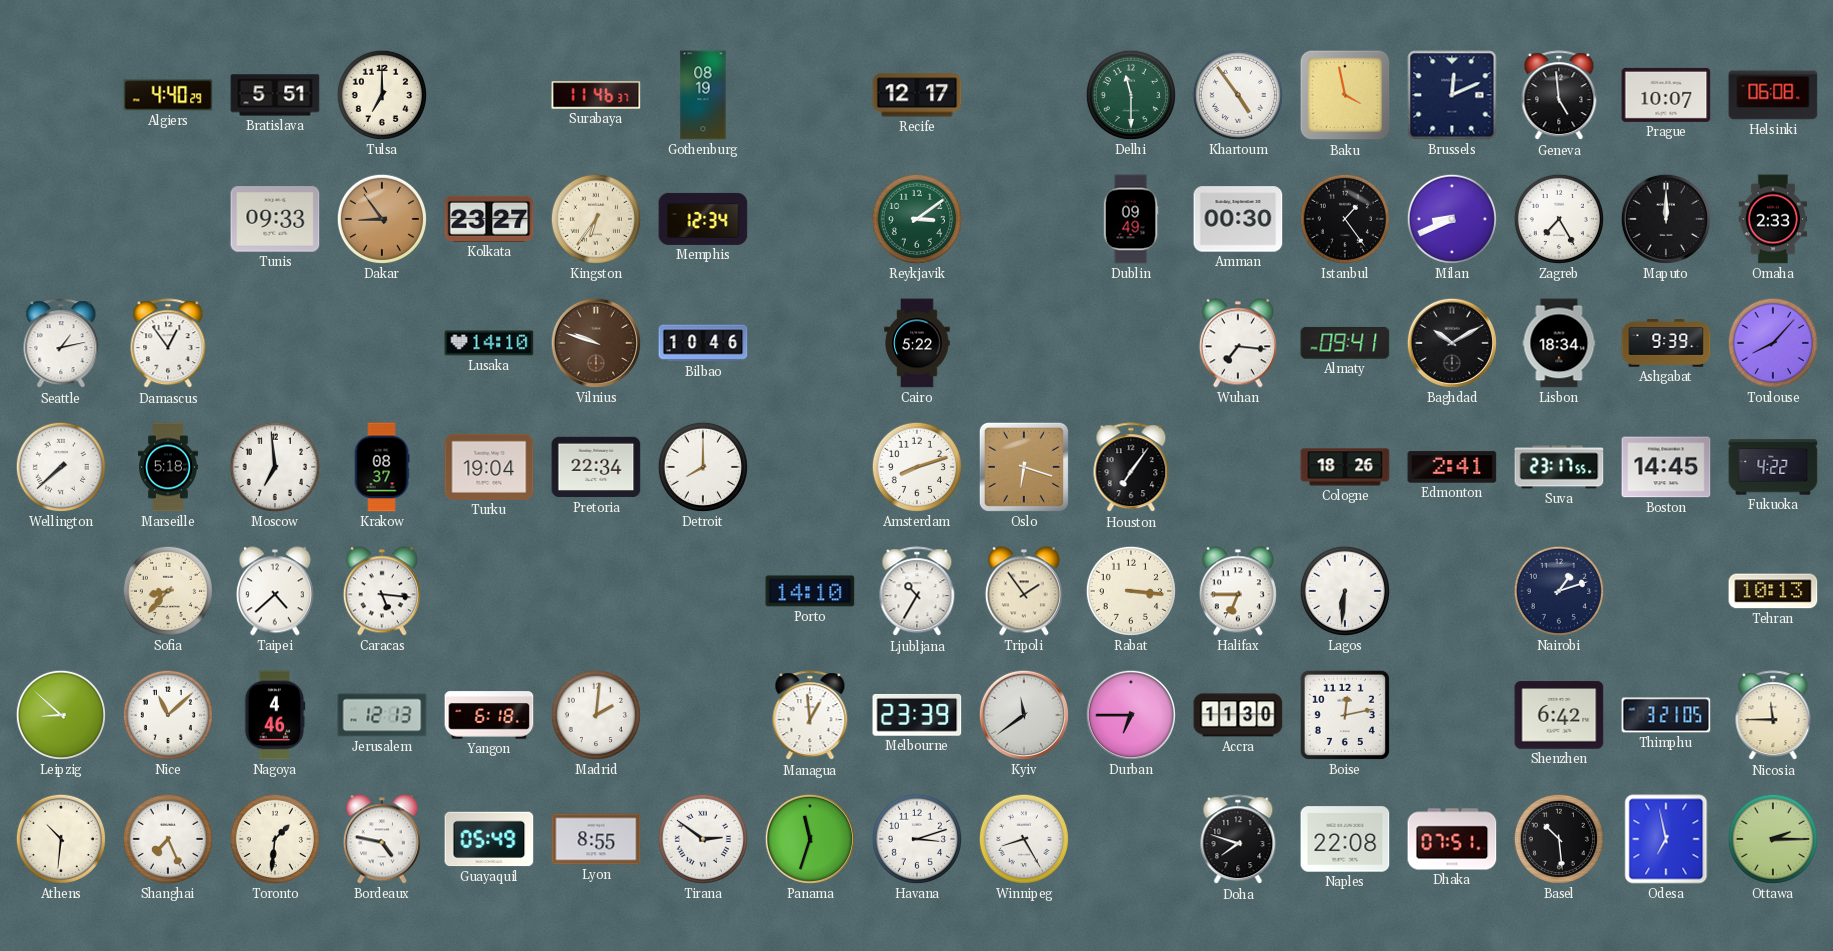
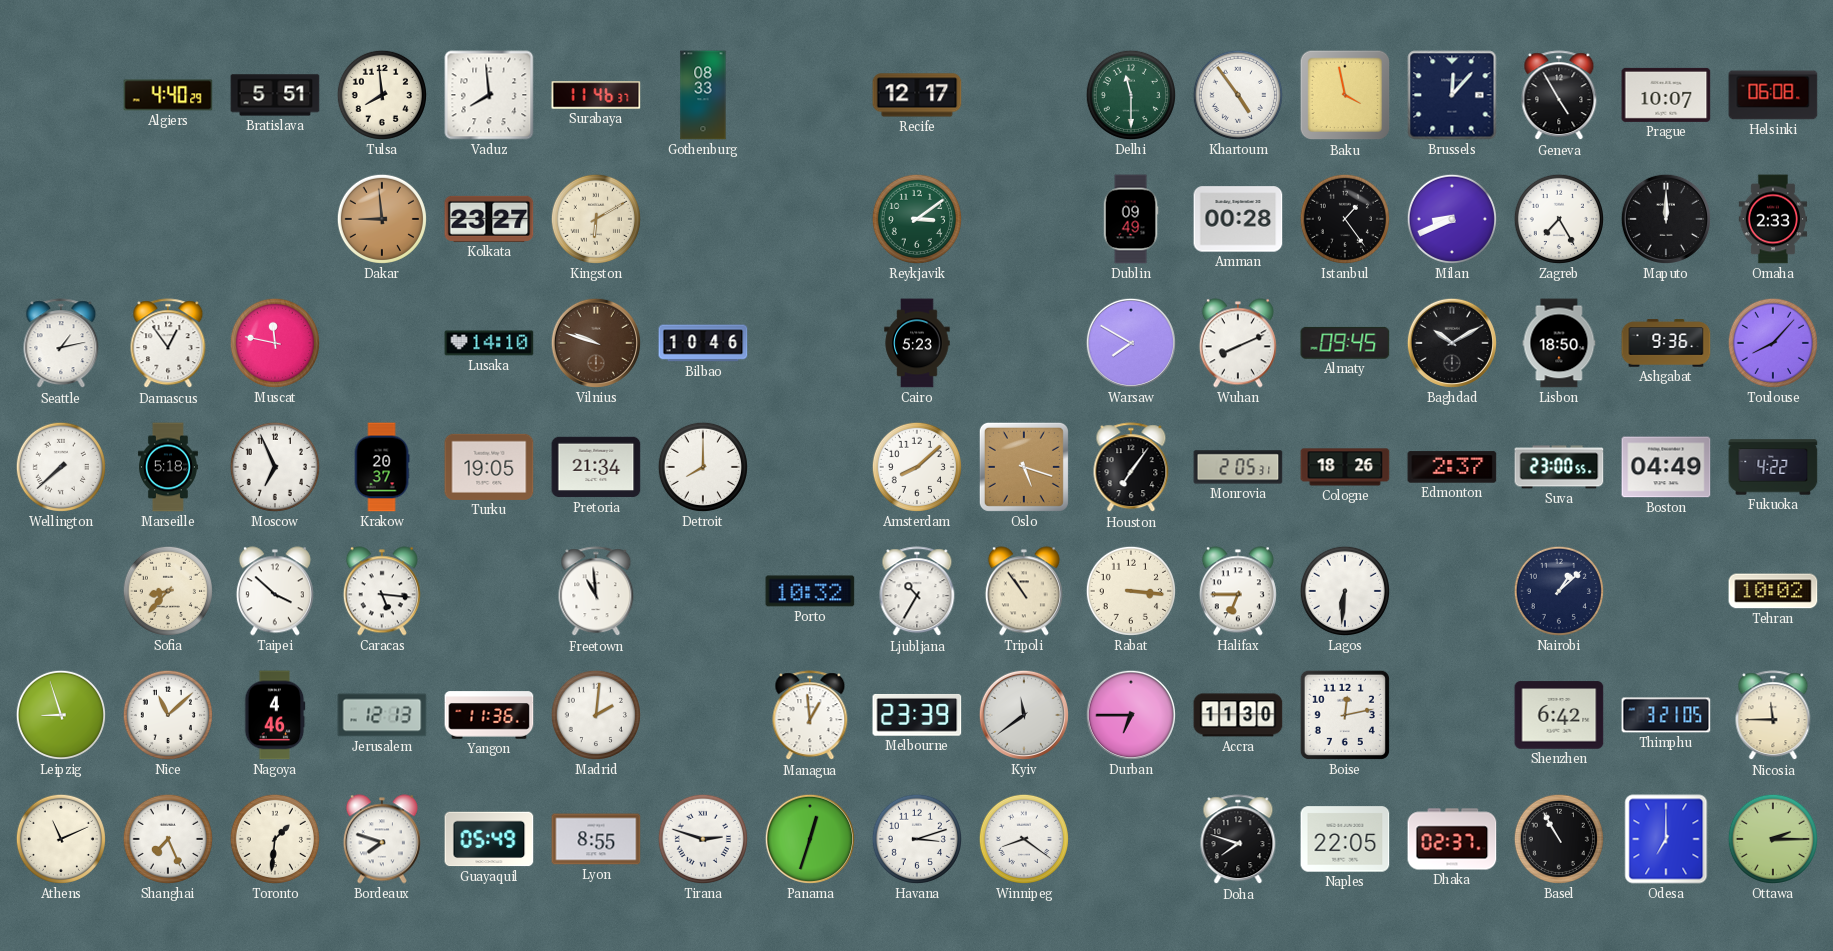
Tulsa: 7:00 -> 7:59 (382, 95)
Vaduz: none -> 7:59 (489, 95)
Gothenburg: 08:19 -> 08:33 (703, 95)
Brussels: 12:11 -> 12:07 (1452, 95)
Geneva: 4:59 -> 4:55 (1559, 96)
Tunis: 09:33 -> none (275, 219)
Dakar: 8:54 -> 8:59 (382, 219)
Kingston: 6:36 -> 6:10 (596, 219)
Memphis: 12:34 -> none (703, 219)
Amman: 00:30 -> 00:28 (1238, 219)
Muscat: none -> 11:47 (275, 343)
Cairo: 5:22 -> 5:23 (917, 343)
Warsaw: none -> 7:50 (1131, 343)
Wuhan: 7:16 -> 8:11 (1238, 343)
Almaty: 09:41 -> 09:45 (1345, 343)
Lisbon: 18:34 -> 18:50 (1559, 343)
Ashgabat: 9:39 -> 9:36 (1666, 343)
Moscow: 6:59 -> 6:56 (275, 467)
Krakow: 08:37 -> 20:37 (382, 467)
Turku: 19:04 -> 19:05 (489, 467)
Pretoria: 22:34 -> 21:34 (596, 467)
Amsterdam: 8:12 -> 8:08 (917, 467)
Oslo: 6:18 -> 5:18 (1024, 467)
Monrovia: none -> 2:05 (1238, 467)
Edmonton: 2:41 -> 2:37 (1452, 467)
Suva: 23:17 -> 23:00 (1559, 467)
Boston: 14:45 -> 04:49 (1666, 467)
Taipei: 4:38 -> 3:52 (275, 591)
Freetown: none -> 10:59 (596, 592)
Porto: 14:10 -> 10:32 (810, 591)
Tripoli: 1:54 -> 10:54 (1024, 591)
Nairobi: 1:12 -> 1:08 (1559, 591)
Tehran: 10:13 -> 10:02 (1773, 591)
Leipzig: 8:52 -> 8:57 (61, 715)
Yangon: 6:18 -> 11:36 (489, 715)
Athens: 10:31 -> 11:11 (61, 839)
Bordeaux: 4:47 -> 7:48 (382, 839)
Tirana: 2:51 -> 2:48 (703, 839)
Panama: 11:33 -> 12:33 (810, 839)
Winnipeg: 8:25 -> 8:21 (1024, 839)
Naples: 22:08 -> 22:05 (1345, 839)
Dhaka: 07:51 -> 02:37 (1452, 839)
Basel: 10:29 -> 10:55 (1559, 839)
Odesa: 6:58 -> 7:00 (1666, 839)
